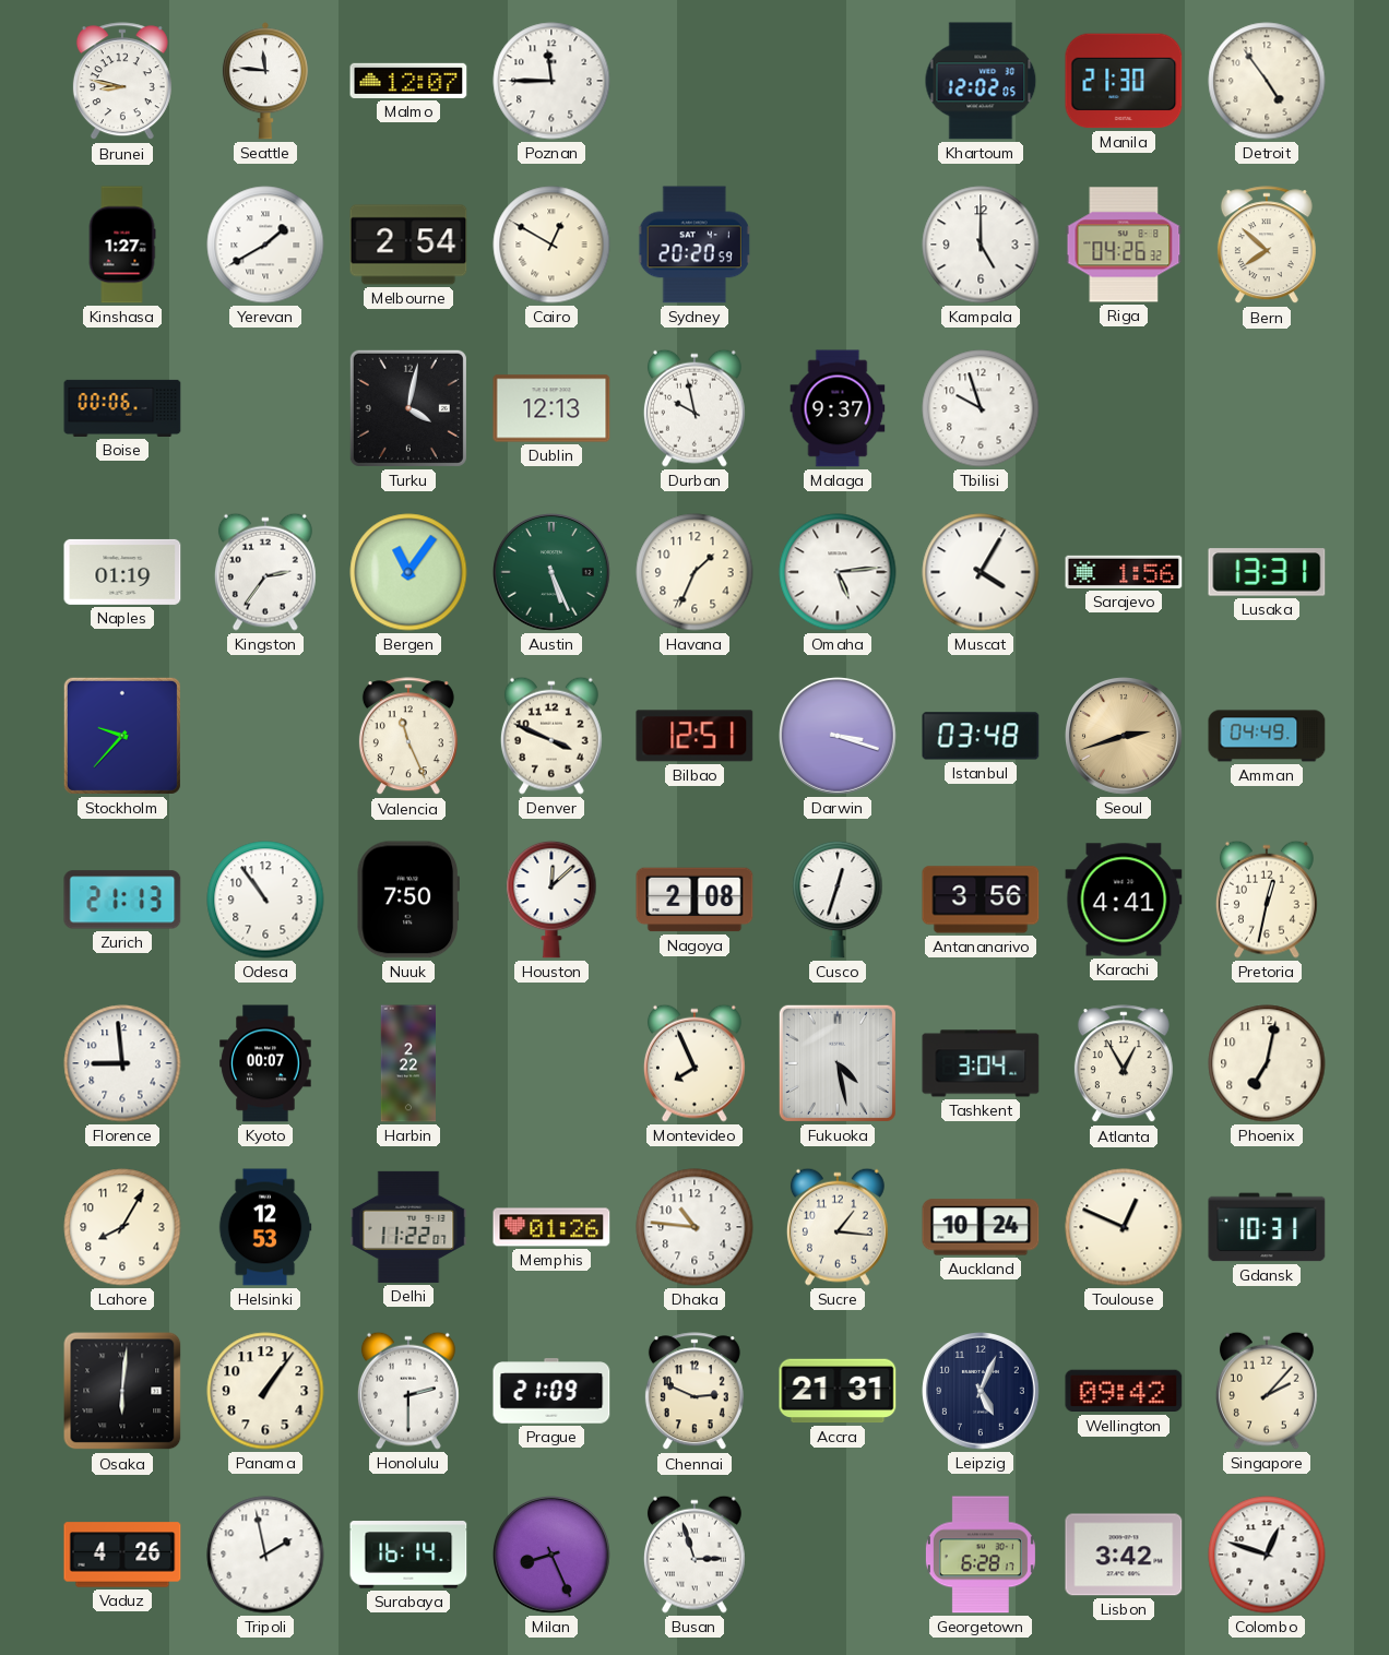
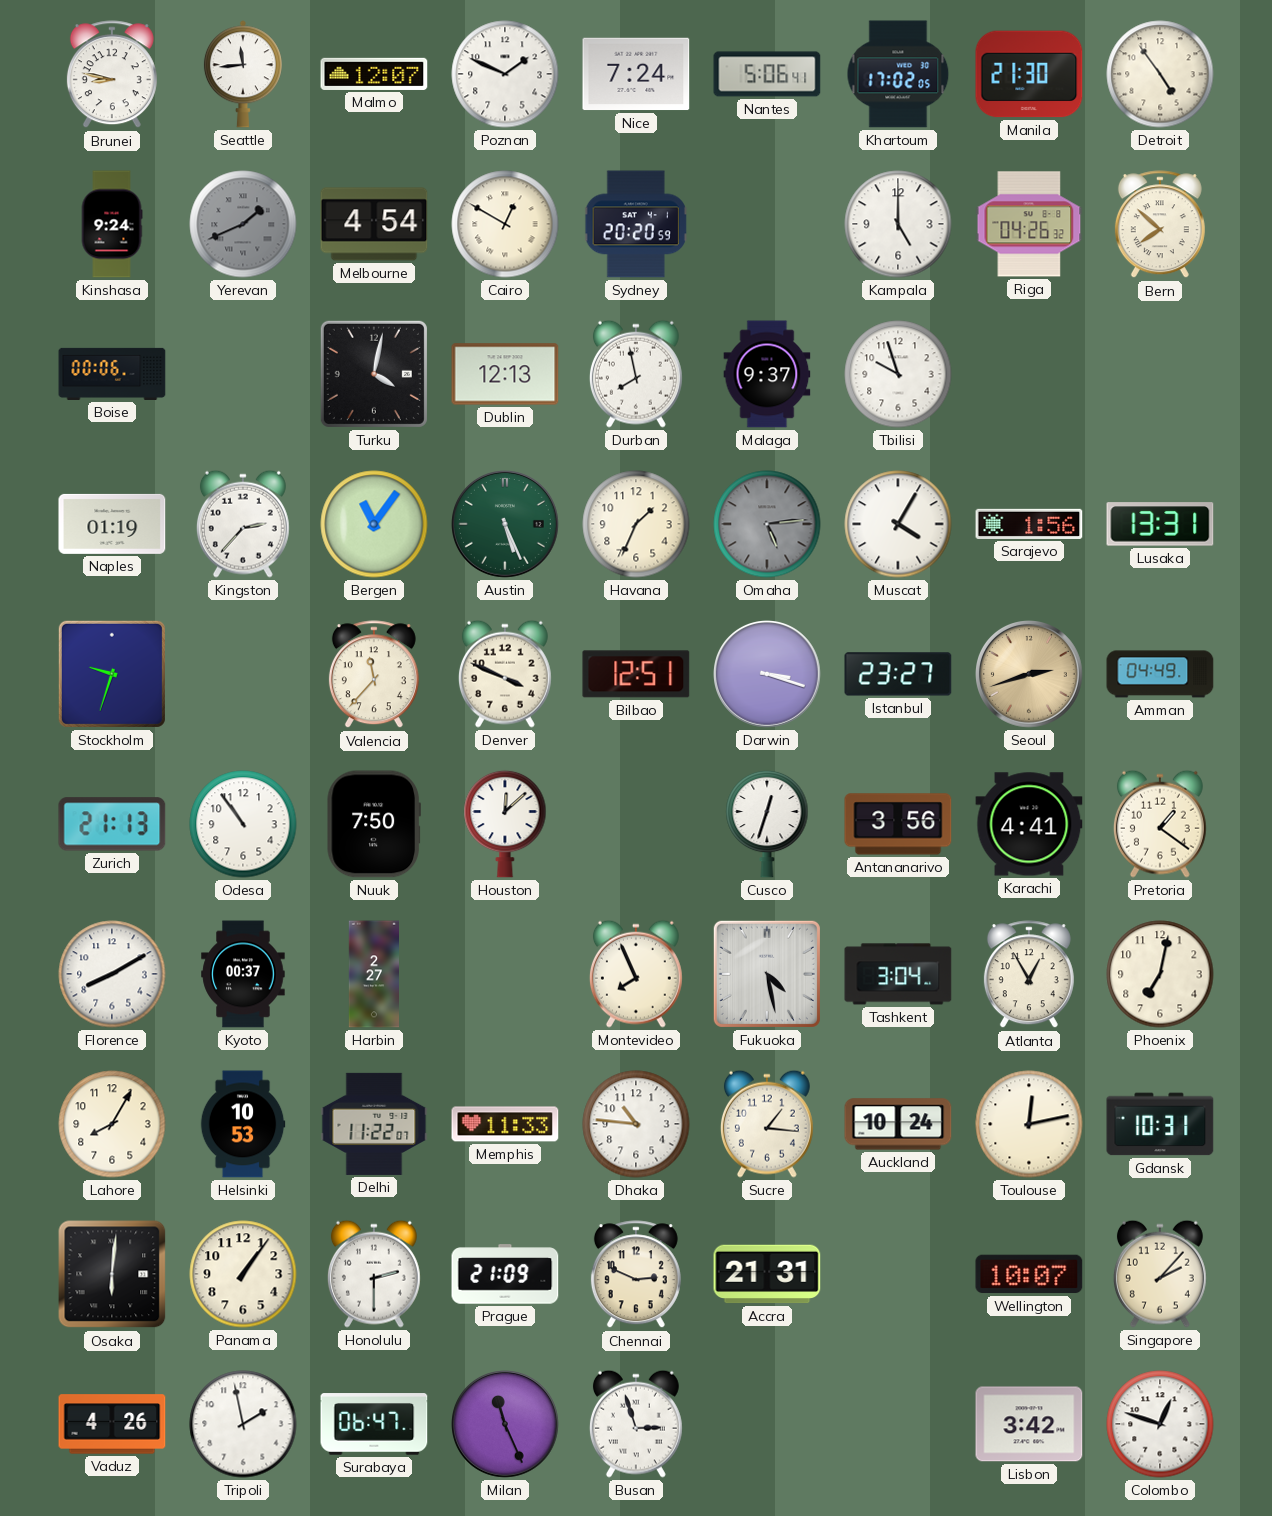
Seattle: 11:46 -> 11:44 (243, 74)
Poznan: 11:45 -> 1:49 (505, 74)
Nice: none -> 7:24 (636, 74)
Nantes: none -> 5:06 (767, 74)
Khartoum: 12:02 -> 17:02 (898, 74)
Kinshasa: 1:27 -> 9:24 (112, 224)
Yerevan: 1:40 -> 1:41 (243, 224)
Yerevan dial: white -> grey (243, 224)
Melbourne: 2:54 -> 4:54 (374, 224)
Durban: 9:58 -> 7:58 (636, 374)
Kingston: 2:36 -> 2:37 (243, 524)
Omaha dial: white -> grey (767, 524)
Stockholm: 9:37 -> 9:33 (112, 674)
Valencia: 11:26 -> 11:37 (374, 675)
Istanbul: 03:48 -> 23:27 (898, 674)
Nagoya: 2:08 -> none (694, 900)
Pretoria: 12:32 -> 1:21 (1160, 824)
Florence: 8:59 -> 8:10 (112, 974)
Kyoto: 00:07 -> 00:37 (243, 974)
Harbin: 2:22 -> 2:27 (374, 974)
Helsinki: 12:53 -> 10:53 (243, 1124)
Memphis: 01:26 -> 11:33 (505, 1124)
Toulouse: 12:49 -> 12:13 (1029, 1124)
Leipzig: 5:04 -> none (982, 1392)
Wellington: 09:42 -> 10:07 (1029, 1274)
Surabaya: 16:14 -> 06:47 (374, 1424)
Milan: 8:26 -> 11:26 (506, 1425)
Georgetown: 6:28 -> none (981, 1555)
